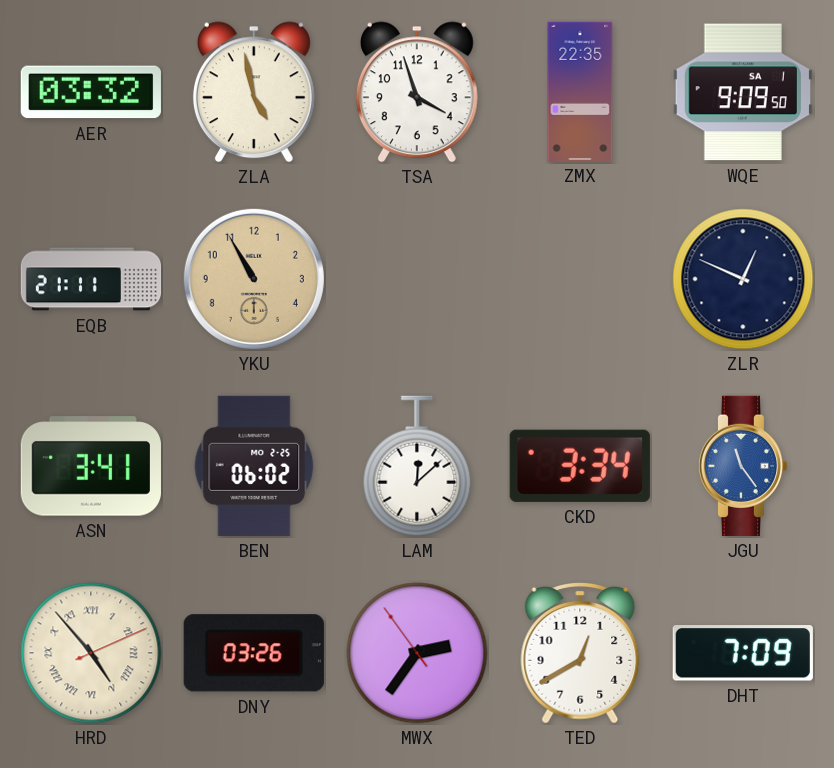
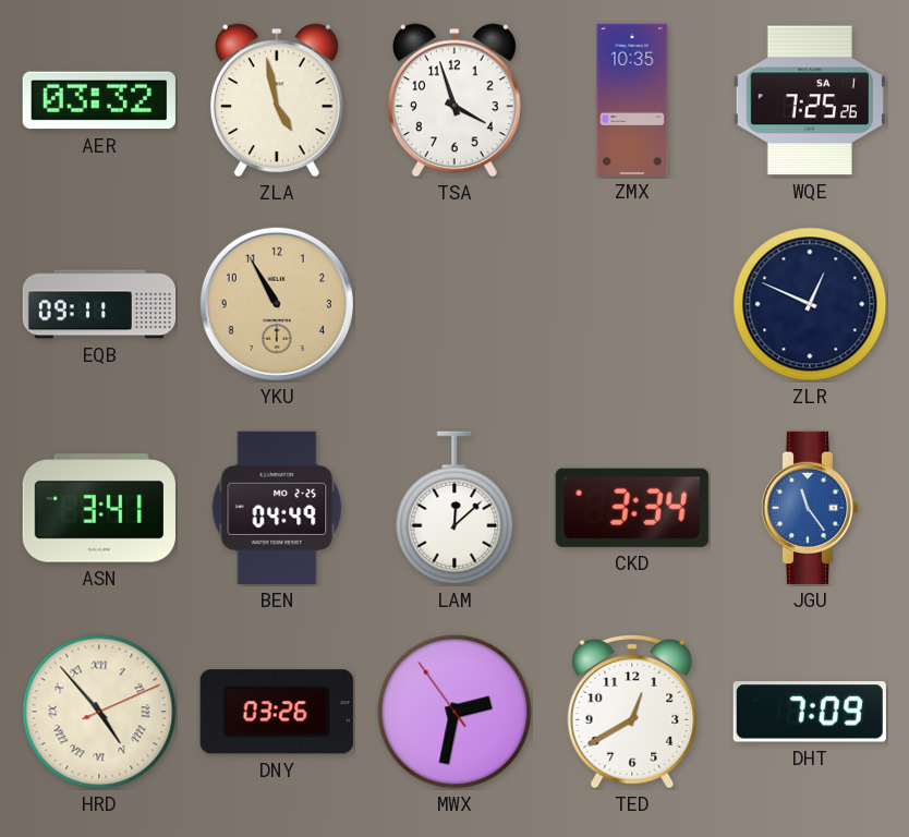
ZMX: 22:35 -> 10:35 (632, 99)
WQE: 9:09 -> 7:25 (810, 100)
EQB: 21:11 -> 09:11 (99, 304)
BEN: 06:02 -> 04:49 (277, 508)
MWX: 2:35 -> 2:31 (455, 712)
